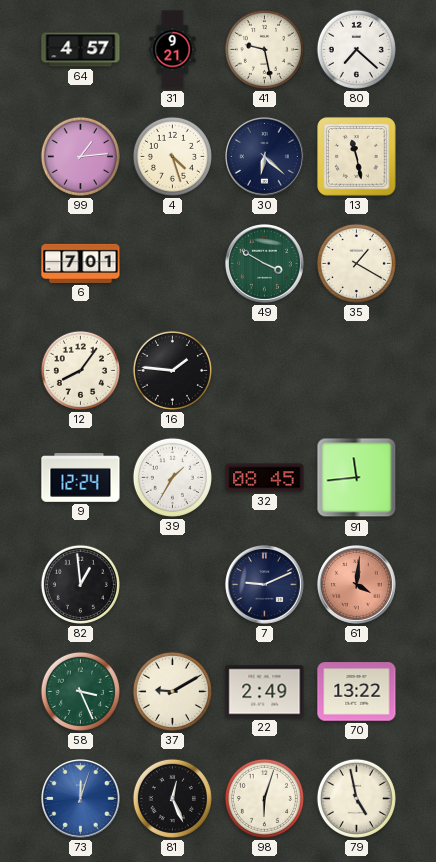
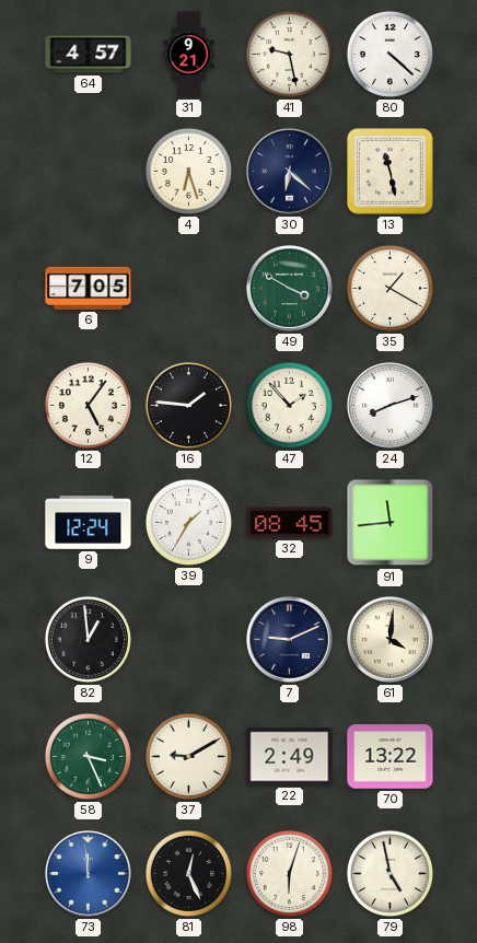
80: 7:22 -> 4:22 (389, 54)
99: 1:14 -> none (80, 156)
4: 4:27 -> 6:27 (188, 171)
6: 7:01 -> 7:05 (89, 288)
12: 8:06 -> 5:06 (88, 405)
47: none -> 1:53 (289, 405)
24: none -> 8:12 (391, 406)
61 dial: salmon -> cream (391, 640)
73: 12:03 -> 11:59 (89, 874)
